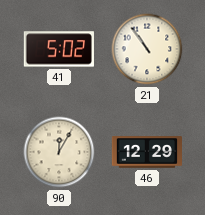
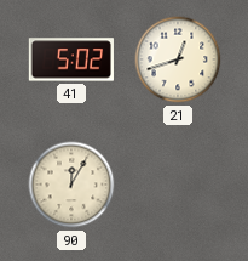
21: 10:54 -> 12:42 (178, 59)
46: 12:29 -> none (146, 152)
